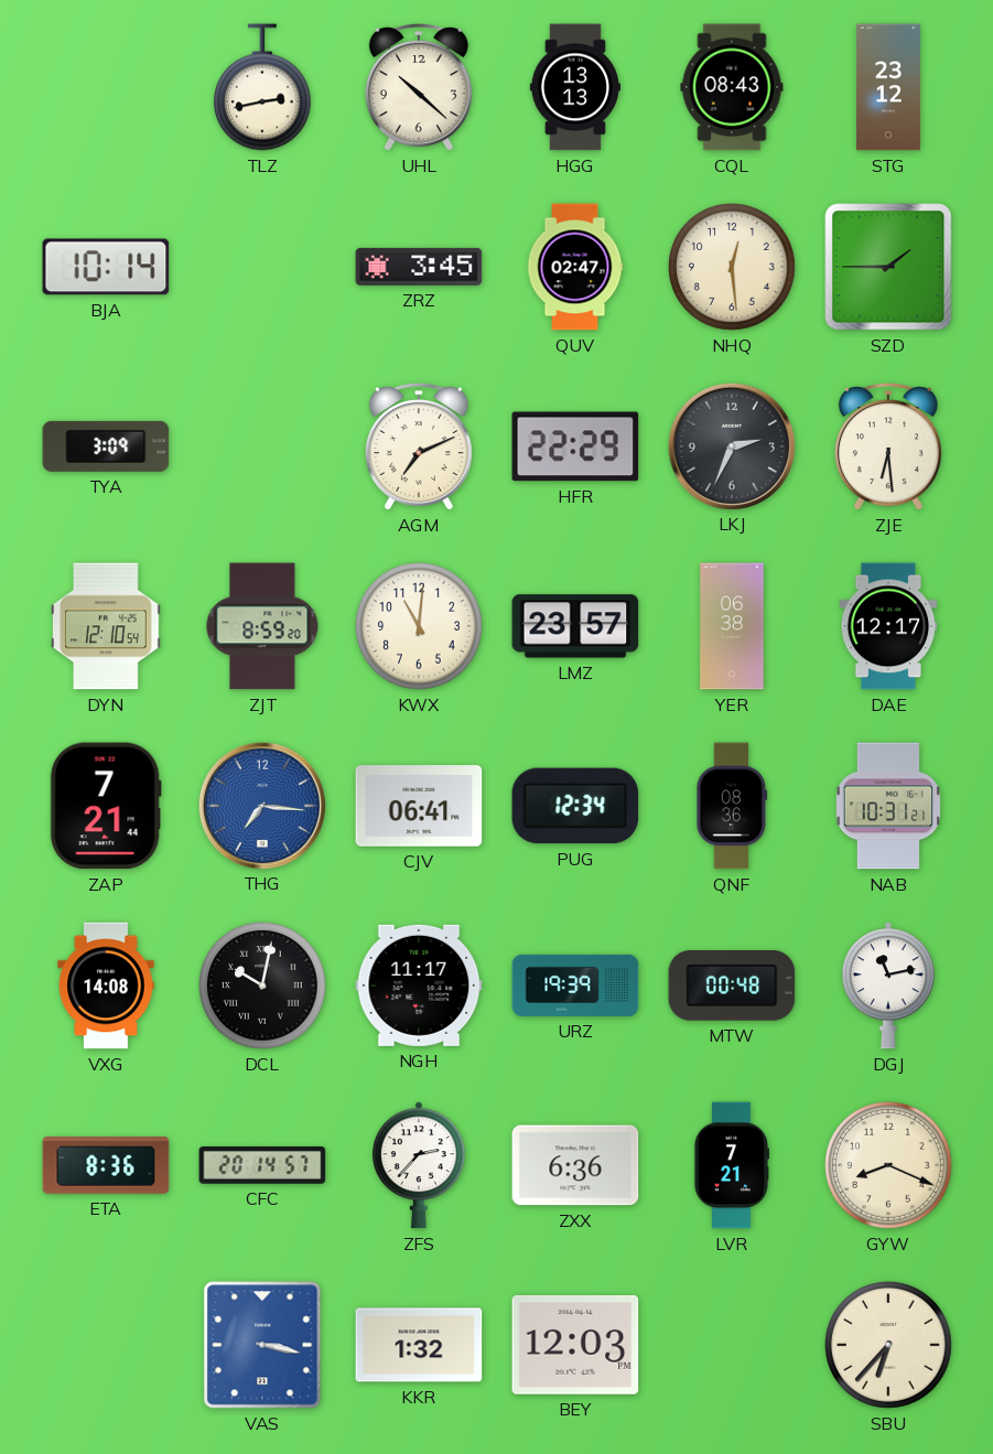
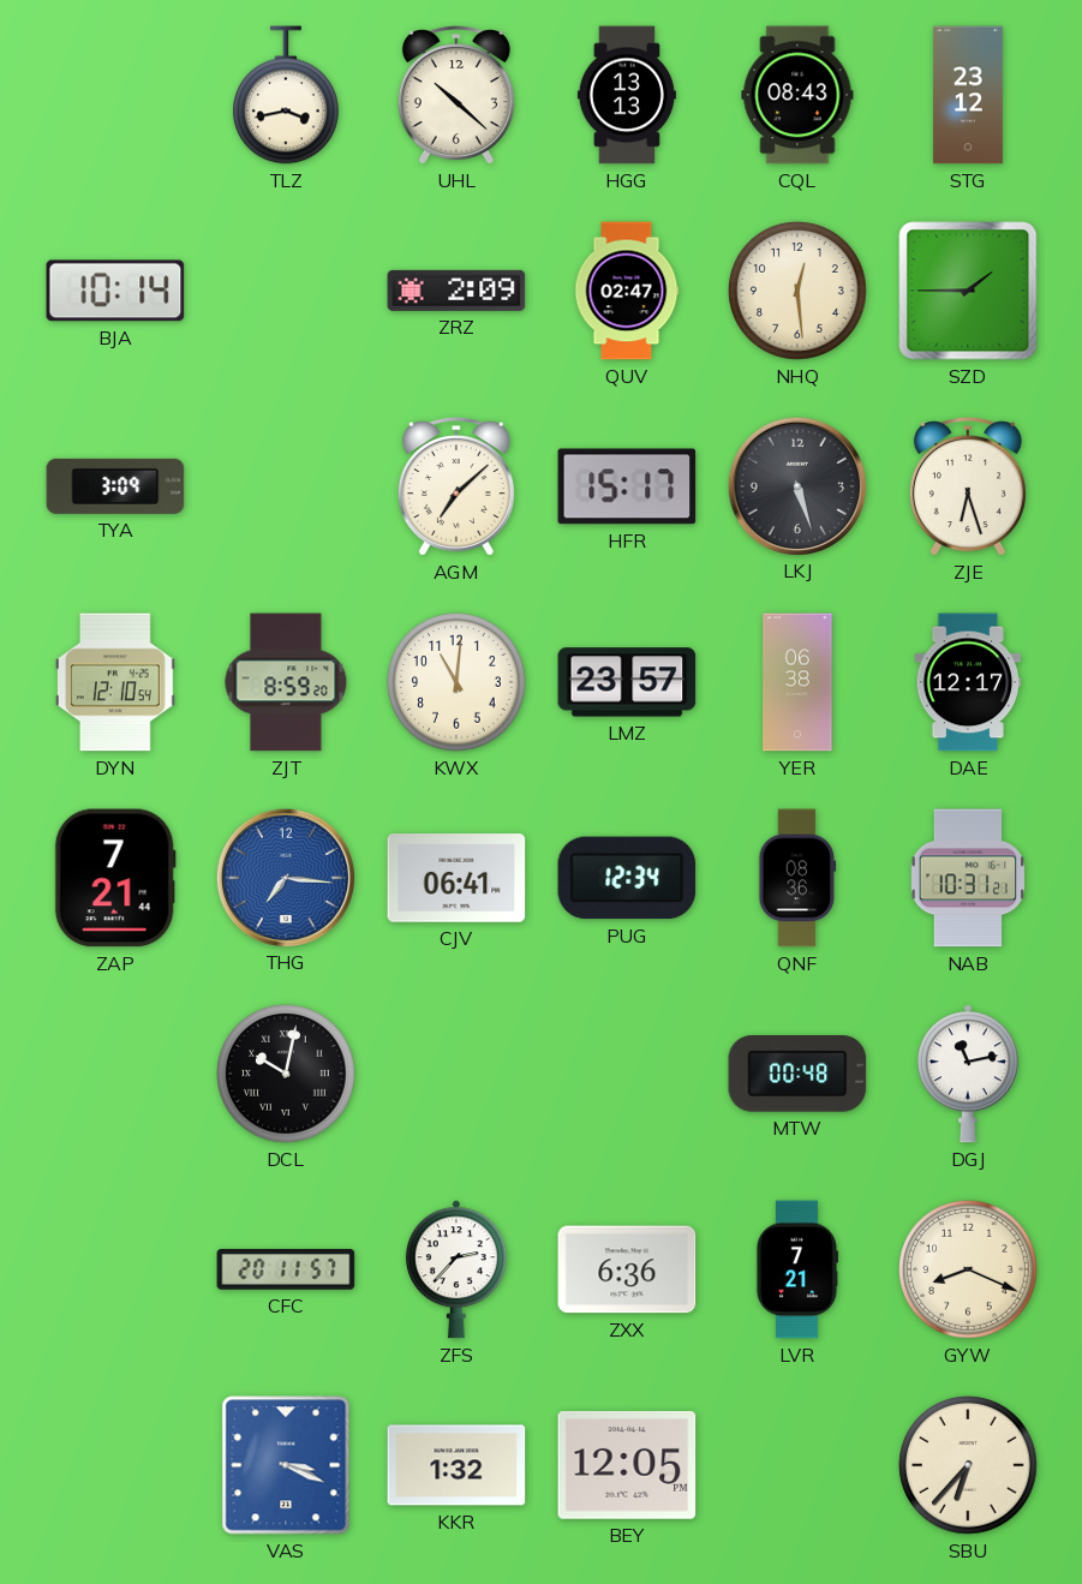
TLZ: 2:43 -> 3:43 (287, 95)
ZRZ: 3:45 -> 2:09 (456, 291)
AGM: 7:11 -> 7:08 (456, 486)
HFR: 22:29 -> 15:17 (627, 486)
LKJ: 2:34 -> 5:27 (796, 485)
ZJE: 6:29 -> 6:27 (968, 486)
VXG: 14:08 -> none (106, 986)
NGH: 11:17 -> none (419, 986)
URZ: 19:39 -> none (575, 986)
ETA: 8:36 -> none (106, 1165)
CFC: 20:14 -> 20:11 (286, 1271)
VAS: 3:17 -> 3:19 (286, 1465)
BEY: 12:03 -> 12:05 (627, 1466)
